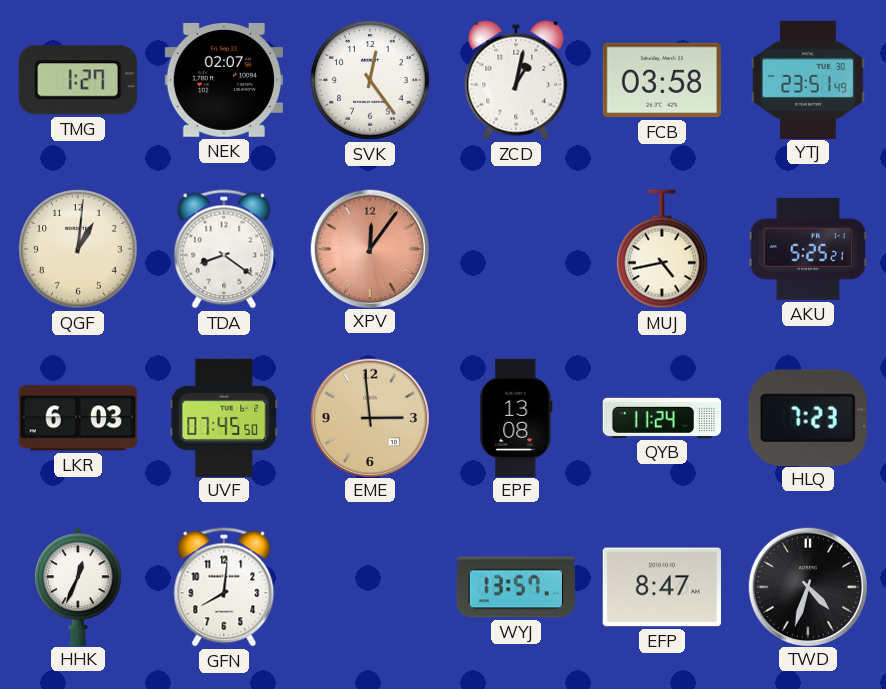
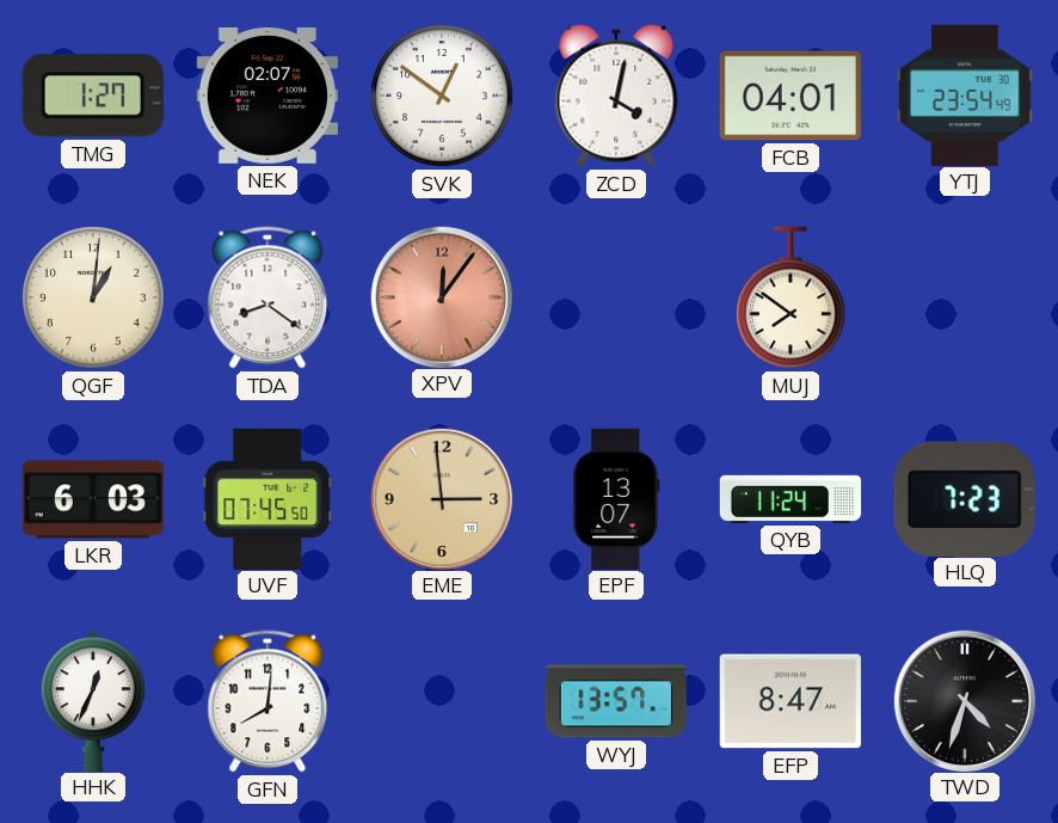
SVK: 12:24 -> 12:51 (442, 96)
ZCD: 1:02 -> 4:02 (616, 96)
FCB: 03:58 -> 04:01 (789, 96)
YTJ: 23:51 -> 23:54 (966, 94)
MUJ: 4:43 -> 7:51 (791, 297)
AKU: 5:25 -> none (807, 249)
EPF: 13:08 -> 13:07 (616, 498)
